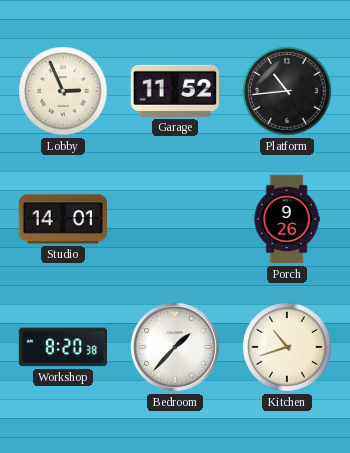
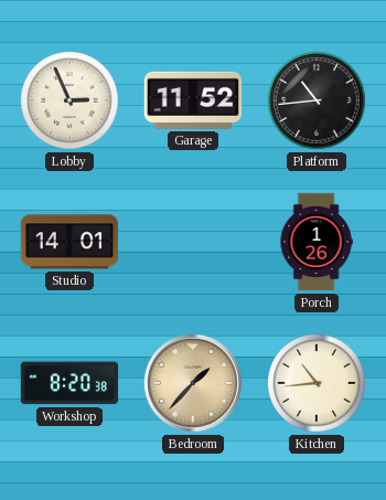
Porch: 9:26 -> 1:26 (317, 242)
Bedroom dial: white -> champagne (193, 383)
Kitchen: 10:42 -> 10:44 (317, 383)
